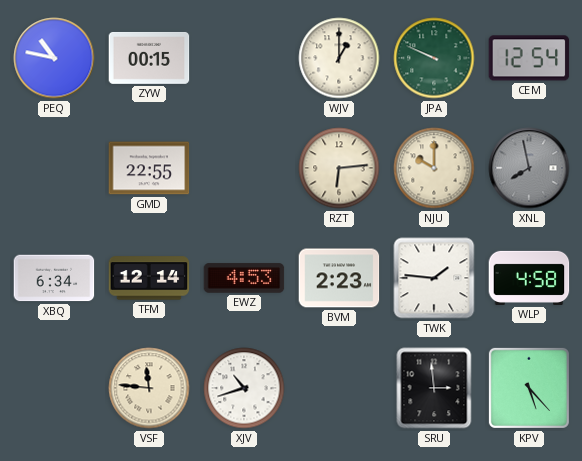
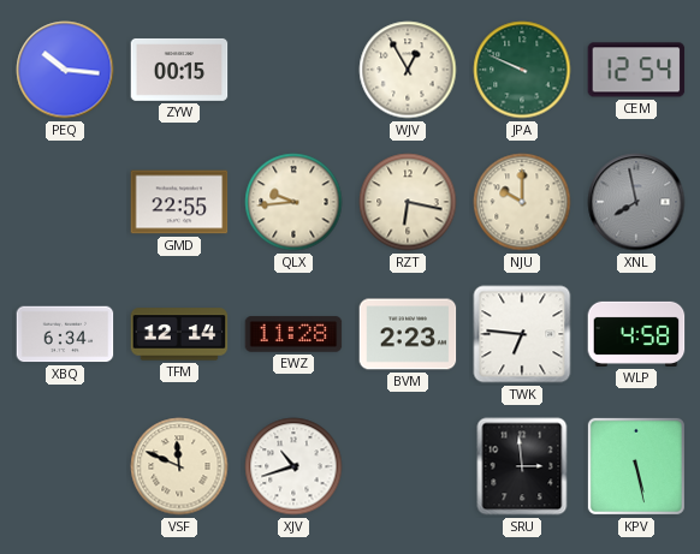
PEQ: 10:47 -> 10:16 (65, 70)
WJV: 1:00 -> 12:55 (408, 70)
QLX: none -> 9:44 (293, 202)
RZT: 6:14 -> 6:17 (408, 202)
EWZ: 4:53 -> 11:28 (293, 334)
TWK: 1:46 -> 6:46 (522, 334)
VSF: 11:46 -> 11:49 (179, 466)
KPV: 5:23 -> 5:28 (636, 466)
